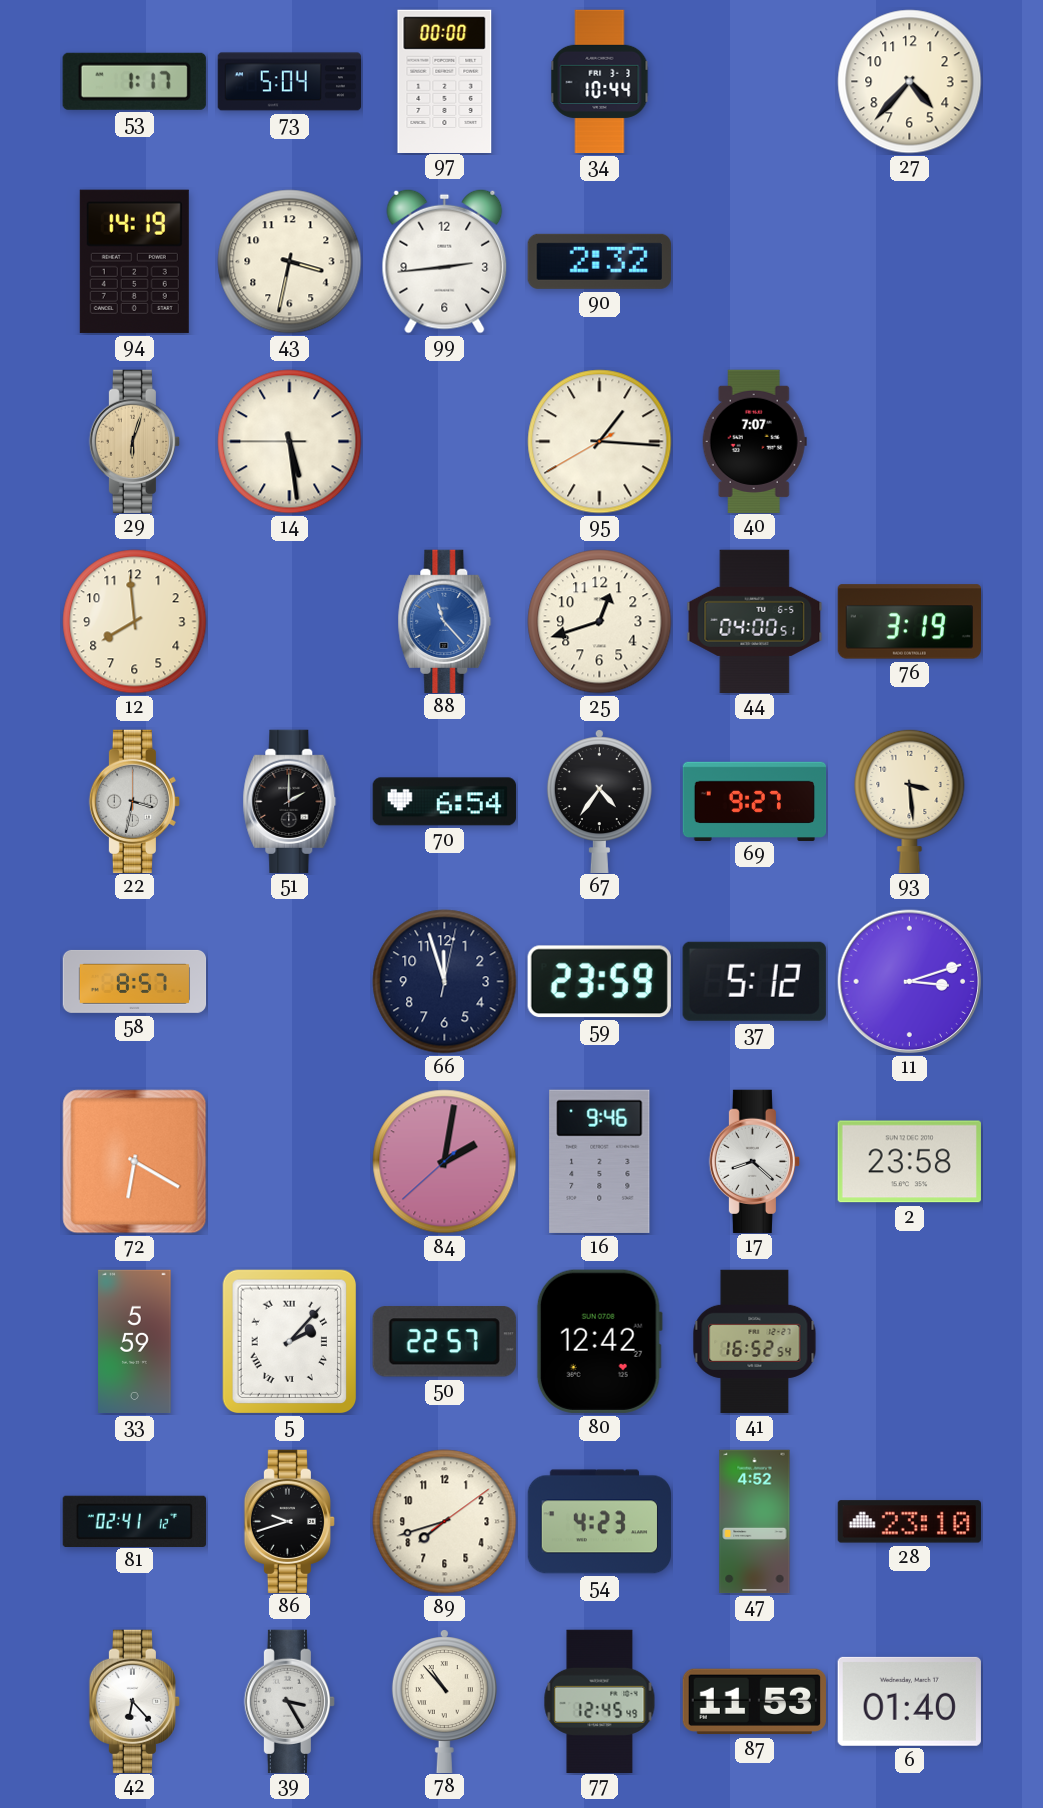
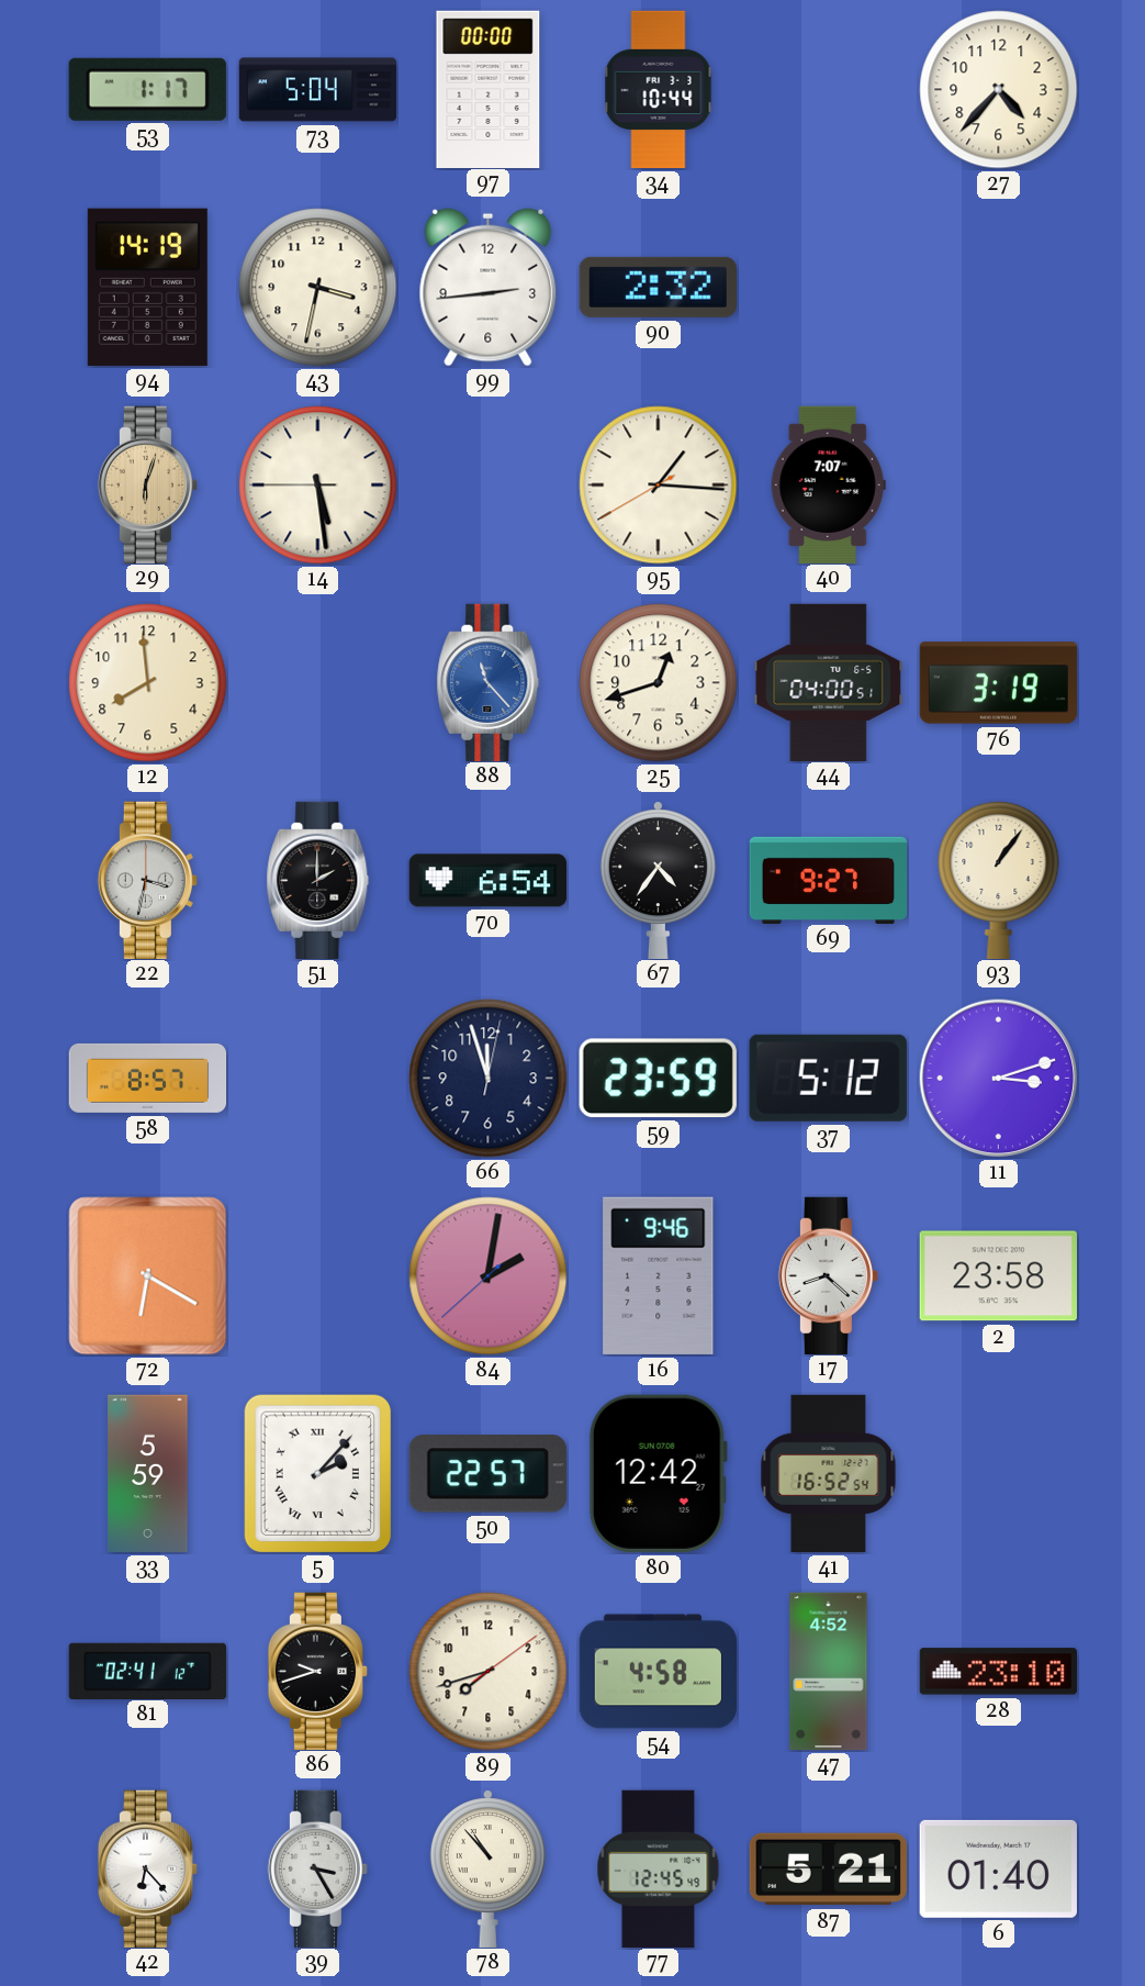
93: 3:29 -> 1:06 (999, 879)
54: 4:23 -> 4:58 (658, 1672)
87: 11:53 -> 5:21 (828, 1870)
